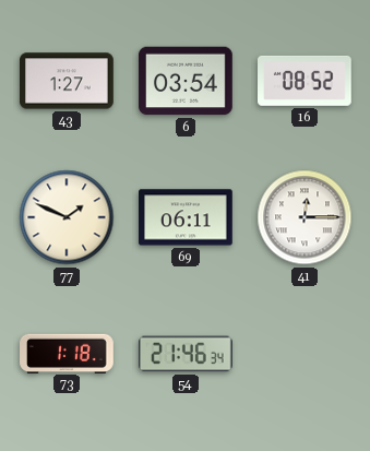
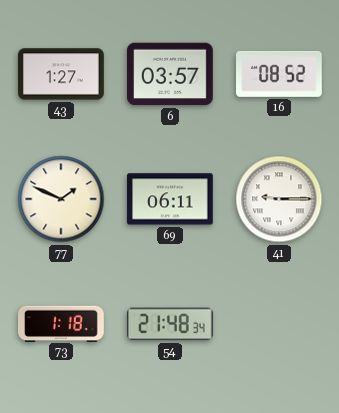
6: 03:54 -> 03:57 (171, 74)
41: 12:15 -> 9:15 (279, 199)
54: 21:46 -> 21:48 (171, 324)
